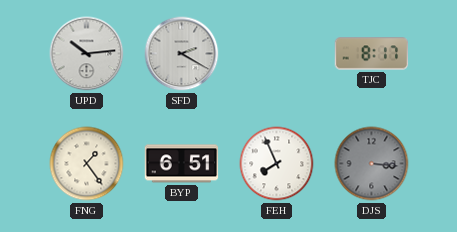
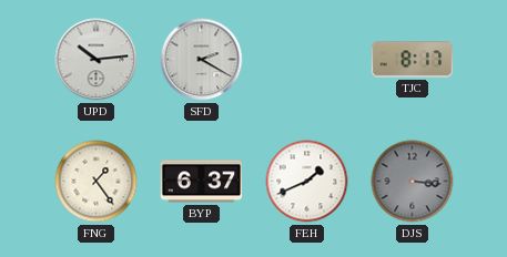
BYP: 6:51 -> 6:37 (202, 182)
FEH: 7:56 -> 1:41 (307, 182)
